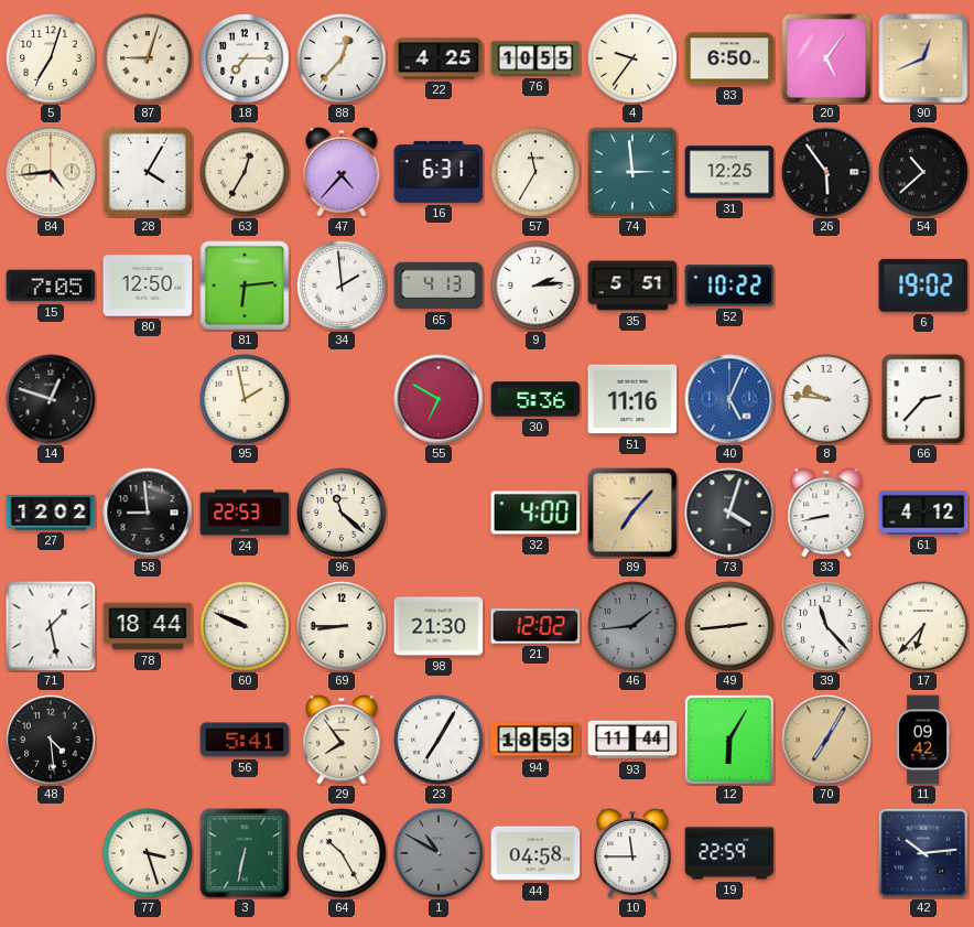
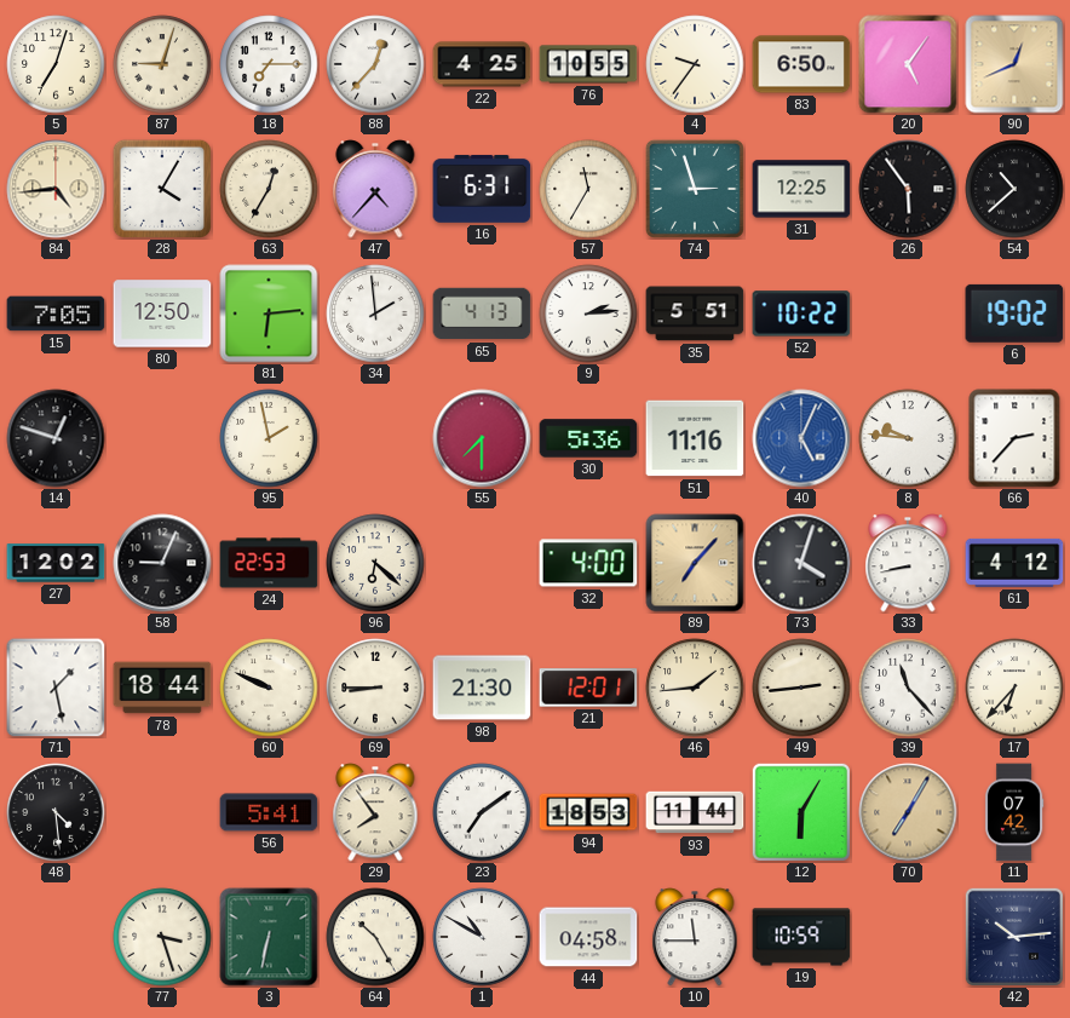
74: 2:59 -> 2:57 (695, 189)
55: 6:50 -> 7:30 (482, 438)
58: 8:59 -> 9:04 (162, 563)
96: 11:22 -> 6:22 (375, 563)
21: 12:02 -> 12:01 (588, 688)
46 dial: grey -> cream (695, 688)
23: 7:05 -> 7:09 (482, 812)
11: 09:42 -> 07:42 (1014, 812)
1 dial: grey -> white (482, 937)
19: 22:59 -> 10:59 (801, 937)
